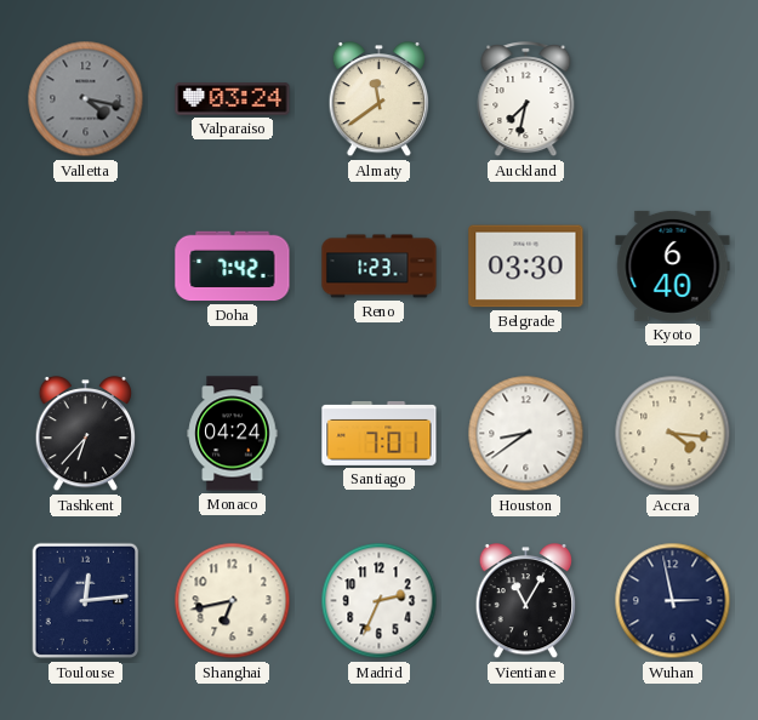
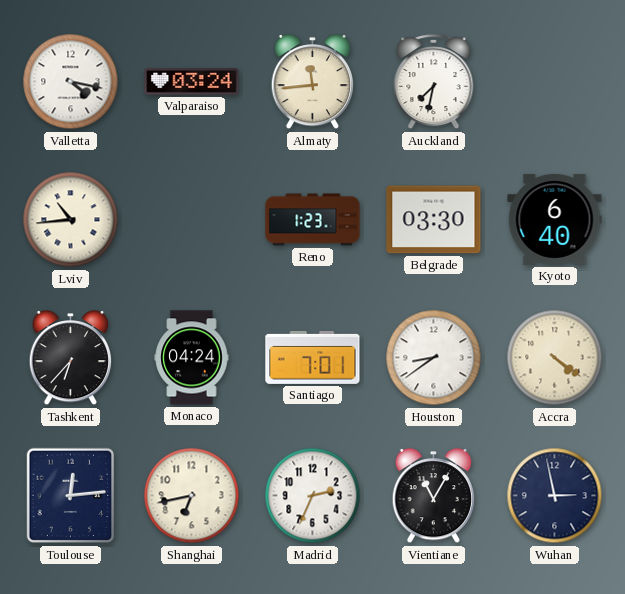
Valletta dial: grey -> white (71, 82)
Almaty: 11:39 -> 11:44 (313, 83)
Lviv: none -> 10:44 (71, 220)
Doha: 7:42 -> none (233, 267)
Accra: 4:16 -> 4:21 (555, 358)
